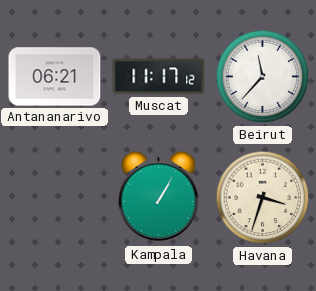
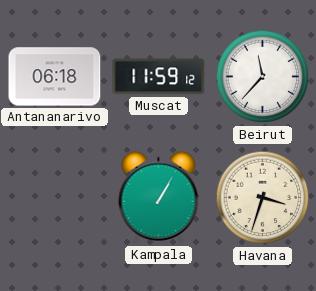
Antananarivo: 06:21 -> 06:18 (55, 77)
Muscat: 11:17 -> 11:59 (159, 77)
